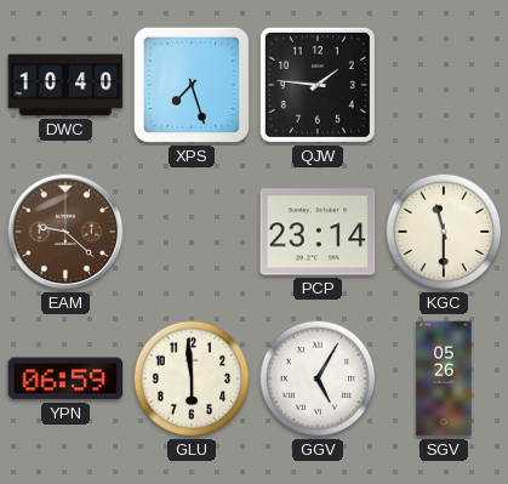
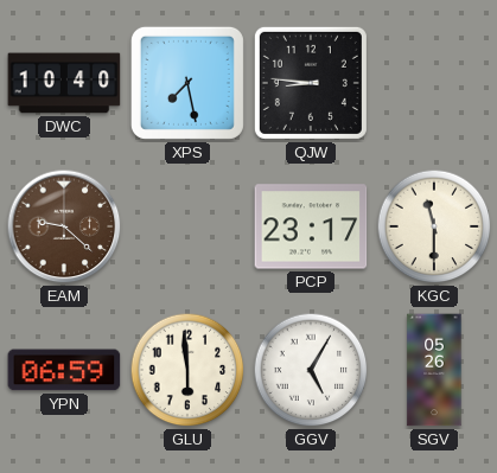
XPS: 7:27 -> 7:28 (187, 83)
QJW: 1:46 -> 8:46 (311, 83)
PCP: 23:14 -> 23:17 (311, 226)
